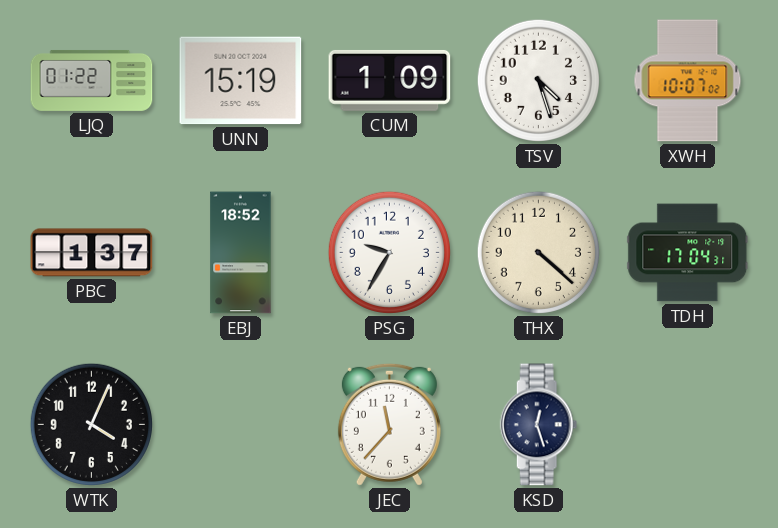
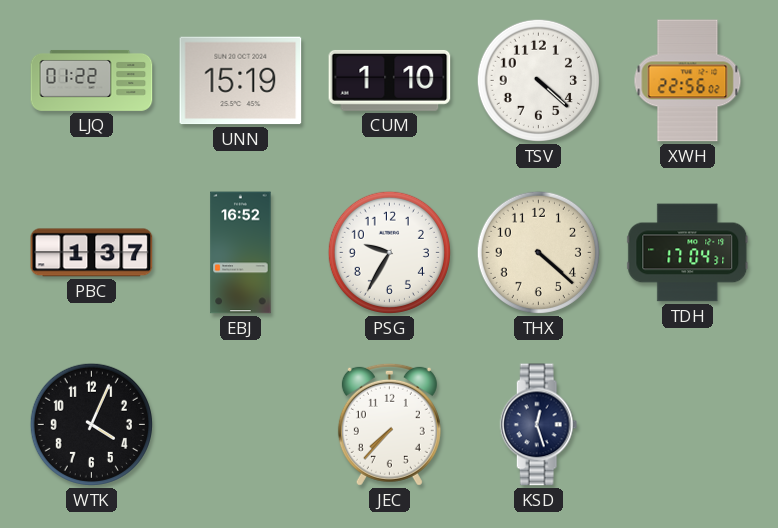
CUM: 1:09 -> 1:10 (390, 80)
TSV: 4:27 -> 4:22 (538, 80)
XWH: 10:07 -> 22:56 (688, 81)
EBJ: 18:52 -> 16:52 (241, 253)
JEC: 11:37 -> 7:37 (389, 424)
